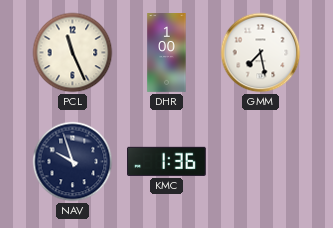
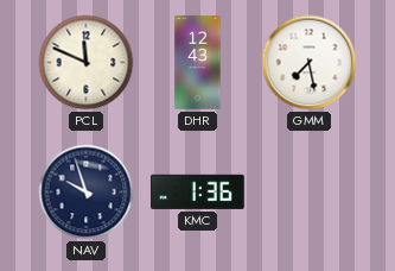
PCL: 11:26 -> 11:49 (87, 63)
DHR: 1:00 -> 12:43 (198, 63)
